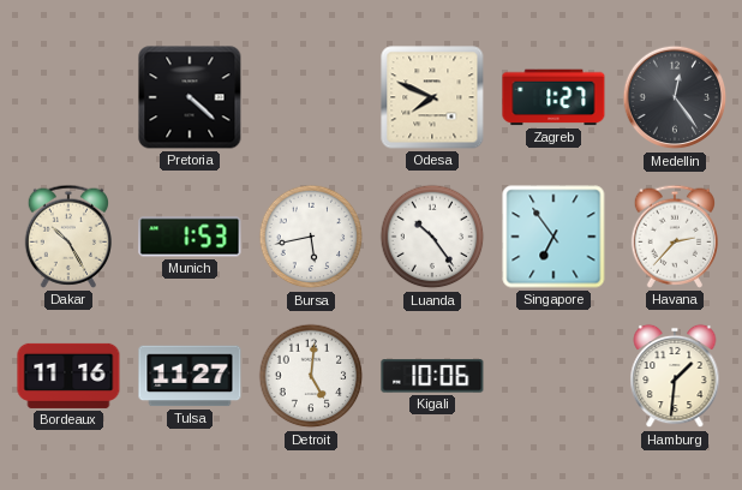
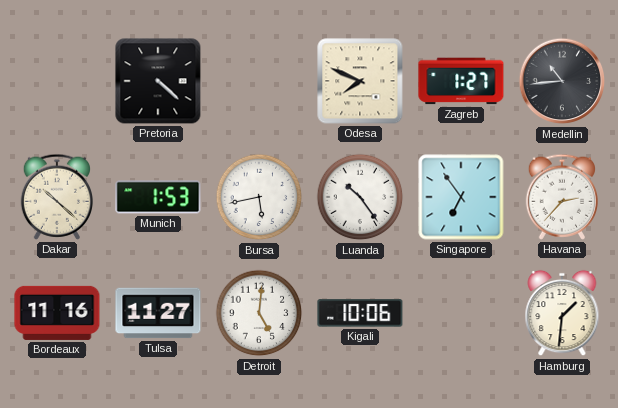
Medellin: 12:24 -> 10:44 (562, 81)
Dakar: 10:25 -> 10:22 (56, 197)
